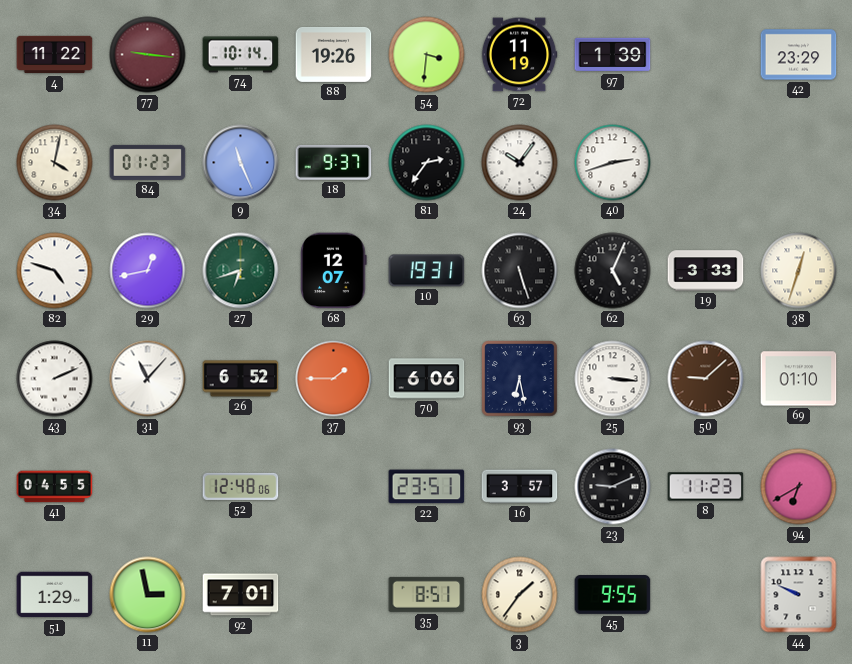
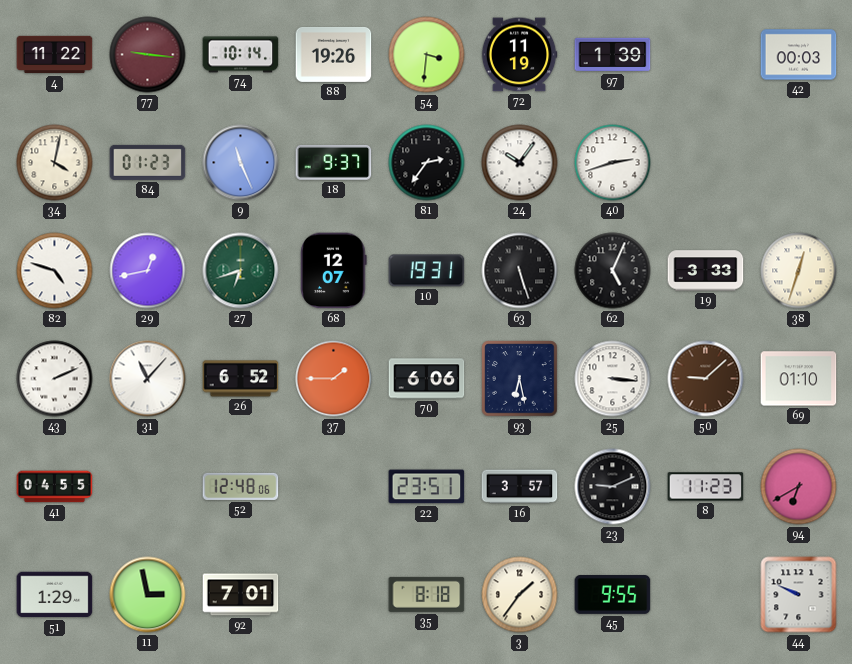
42: 23:29 -> 00:03 (799, 55)
35: 8:51 -> 8:18 (427, 594)
